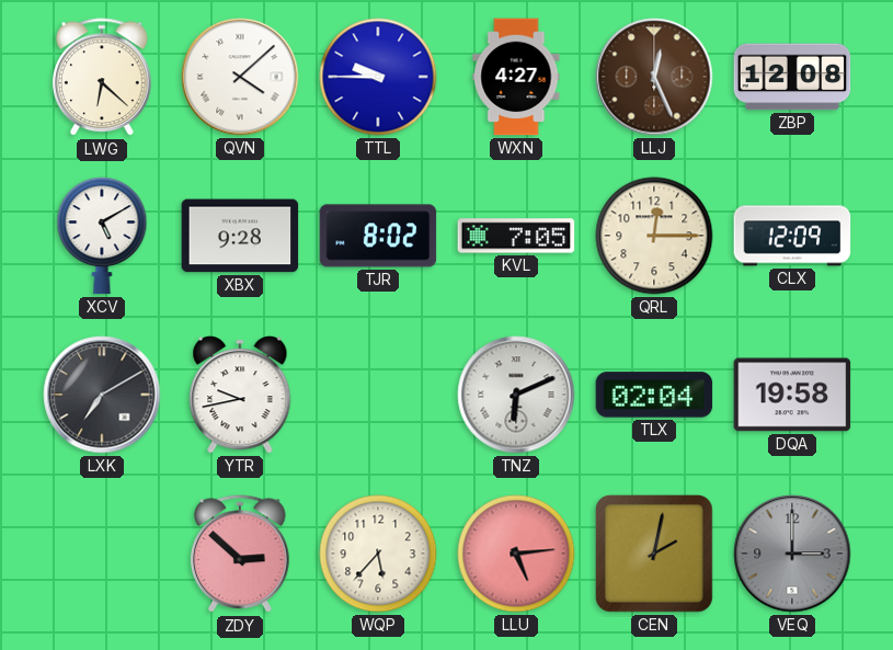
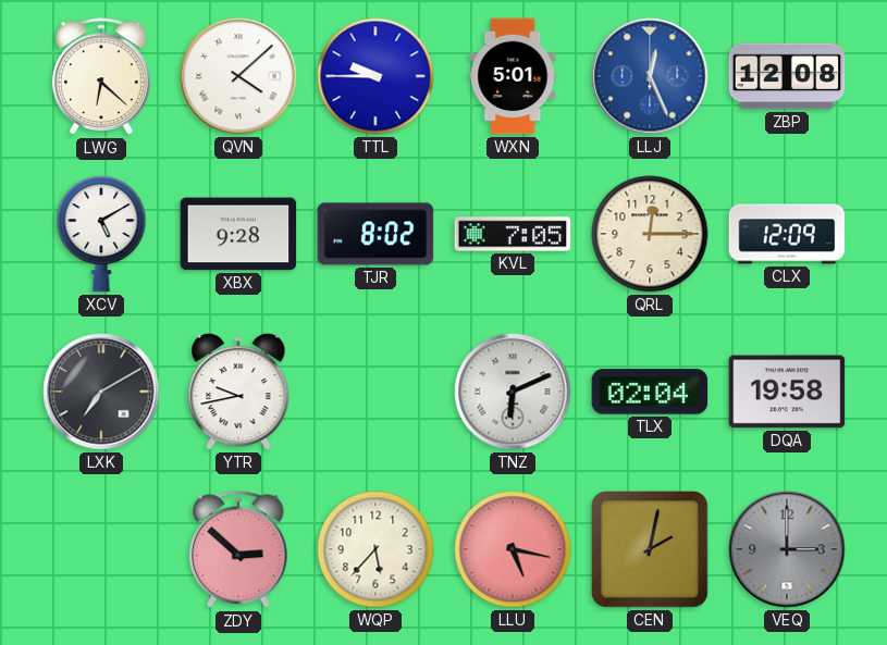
WXN: 4:27 -> 5:01 (513, 76)
LLJ dial: brown -> blue (650, 76)
LLU: 5:14 -> 5:17 (513, 549)
